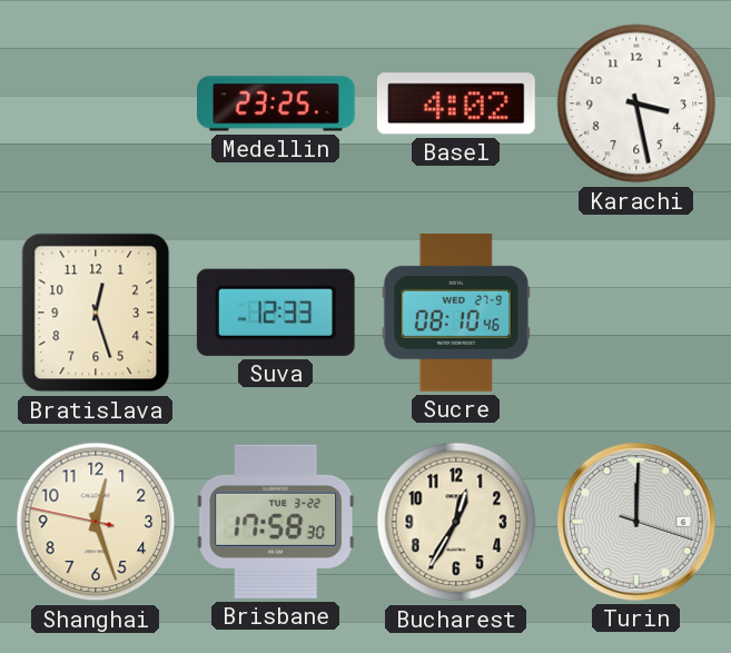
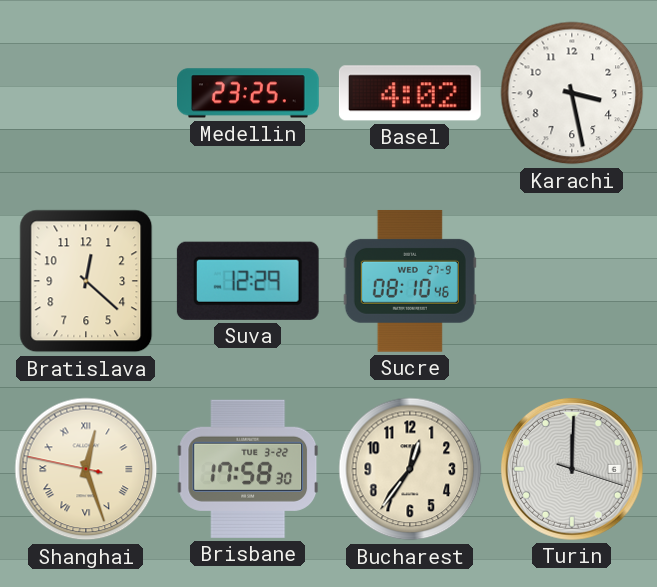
Bratislava: 12:27 -> 12:22 (86, 281)
Suva: 12:33 -> 12:29 (248, 281)
Shanghai numerals: Arabic -> Roman (86, 469)
Bucharest: 12:35 -> 12:36 (410, 469)
